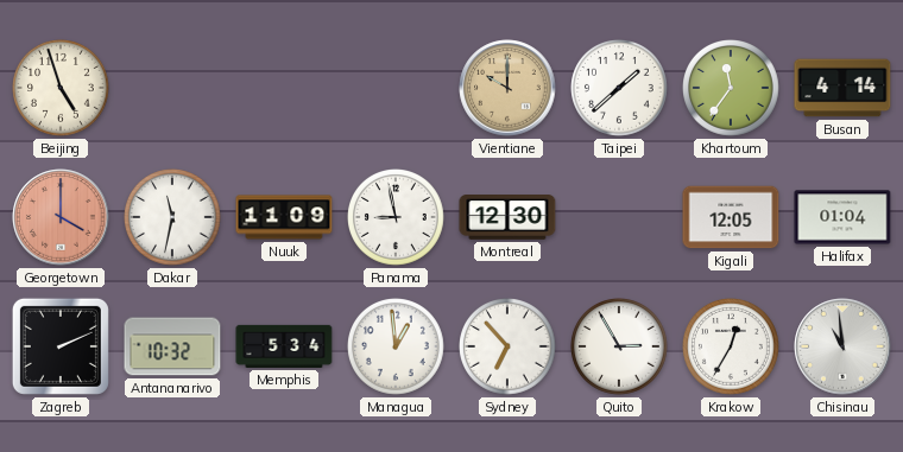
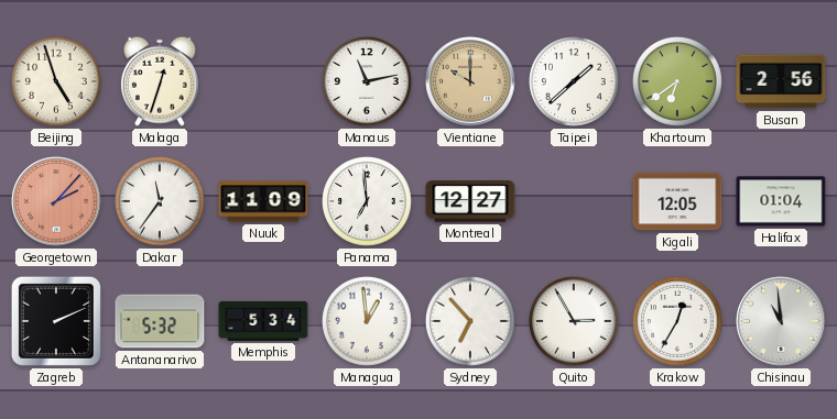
Malaga: none -> 12:33 (160, 81)
Manaus: none -> 11:13 (368, 82)
Khartoum: 11:36 -> 6:39 (678, 82)
Busan: 4:14 -> 2:56 (781, 81)
Georgetown: 4:00 -> 2:07 (56, 201)
Dakar: 11:32 -> 11:36 (161, 202)
Panama: 8:58 -> 6:59 (368, 202)
Montreal: 12:30 -> 12:27 (470, 202)
Antananarivo: 10:32 -> 5:32 (160, 321)
